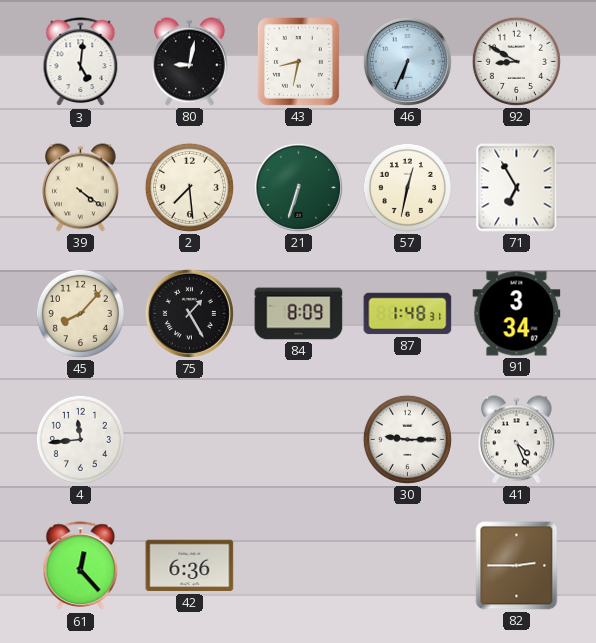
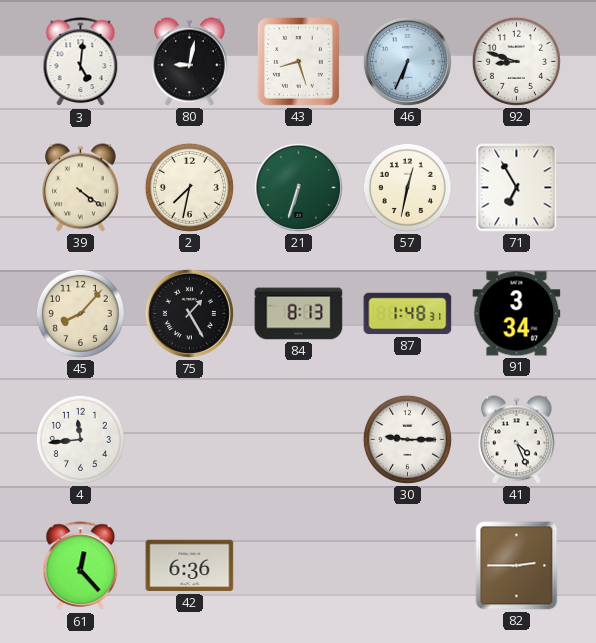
43: 8:32 -> 8:27 (299, 62)
92: 8:50 -> 8:48 (516, 61)
2: 7:29 -> 7:32 (189, 187)
84: 8:09 -> 8:13 (299, 314)
